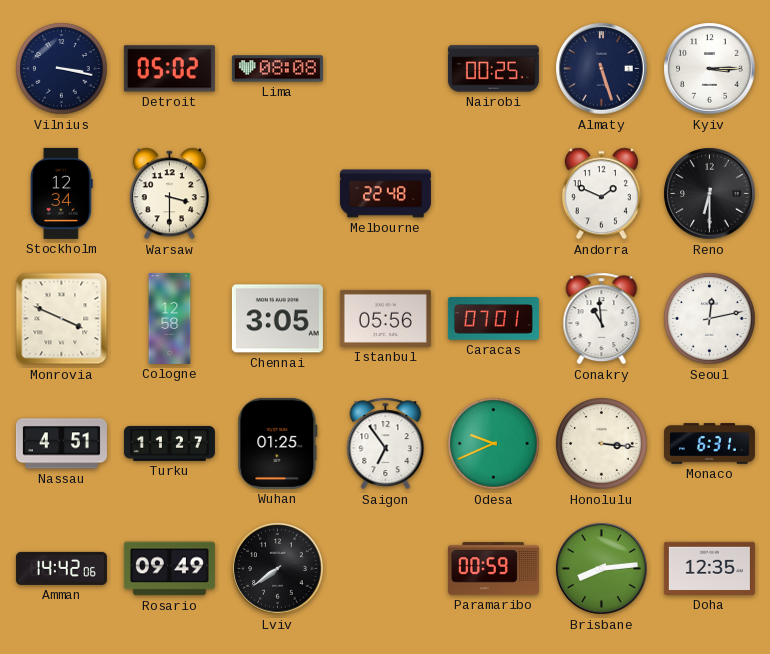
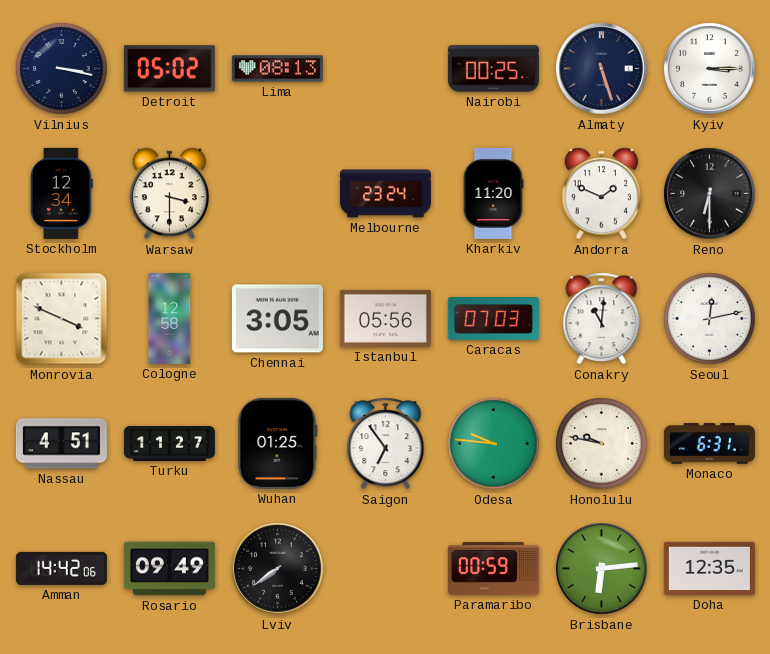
Lima: 08:08 -> 08:13 (277, 69)
Melbourne: 22:48 -> 23:24 (385, 194)
Kharkiv: none -> 11:20 (493, 193)
Caracas: 07:01 -> 07:03 (493, 319)
Conakry: 10:59 -> 11:01 (602, 319)
Odesa: 9:41 -> 9:46 (494, 444)
Honolulu: 3:16 -> 9:47 (602, 444)
Brisbane: 8:14 -> 6:14 (602, 569)
